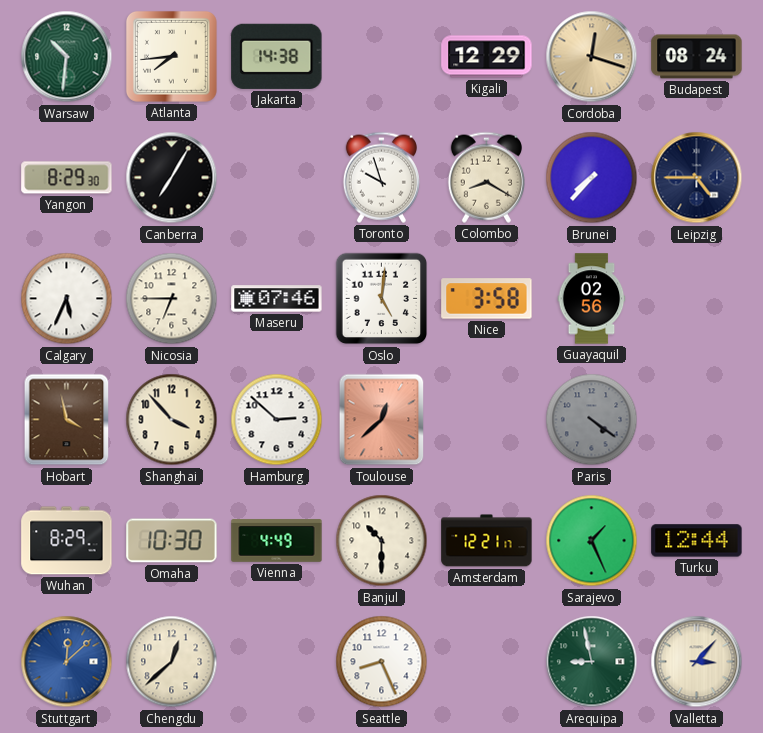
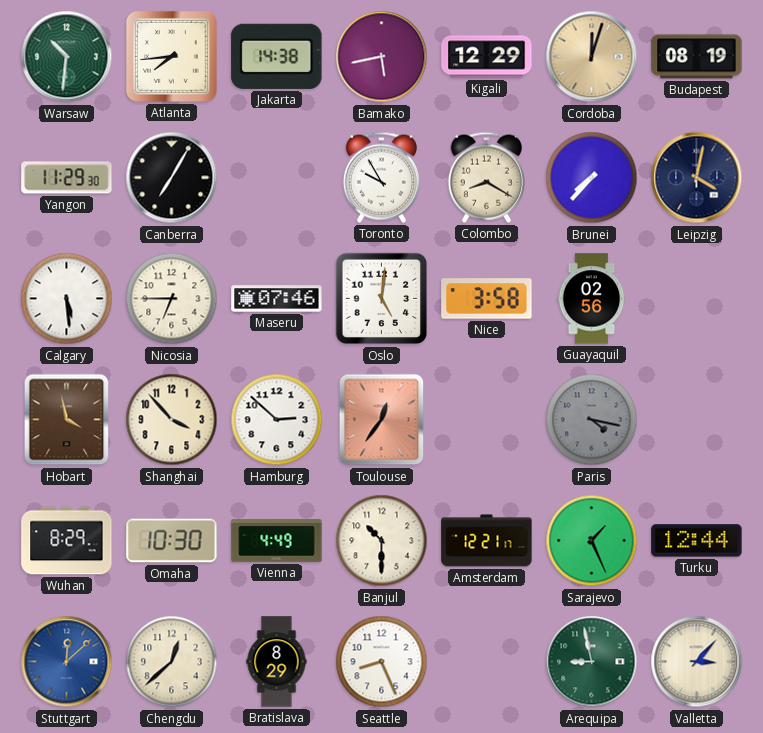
Bamako: none -> 5:43 (382, 57)
Cordoba: 12:18 -> 12:03 (592, 57)
Budapest: 08:24 -> 08:19 (697, 57)
Yangon: 8:29 -> 11:29 (67, 178)
Toronto: 9:57 -> 9:55 (381, 177)
Leipzig: 4:45 -> 4:02 (697, 178)
Calgary: 5:34 -> 5:29 (67, 299)
Toulouse: 12:38 -> 12:36 (382, 420)
Paris: 4:21 -> 4:17 (592, 420)
Bratislava: none -> 8:29 (277, 662)
